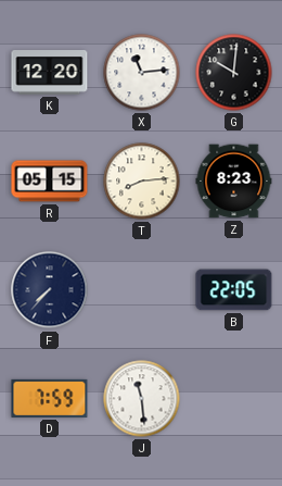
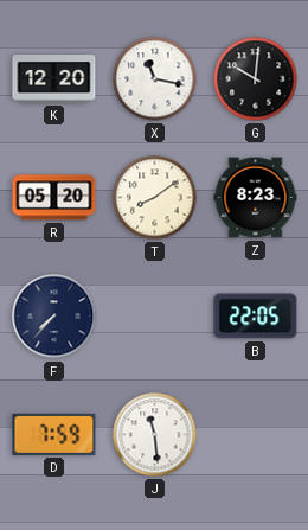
X: 11:14 -> 11:17 (155, 79)
R: 05:15 -> 05:20 (54, 198)
T: 8:14 -> 8:09 (155, 198)
